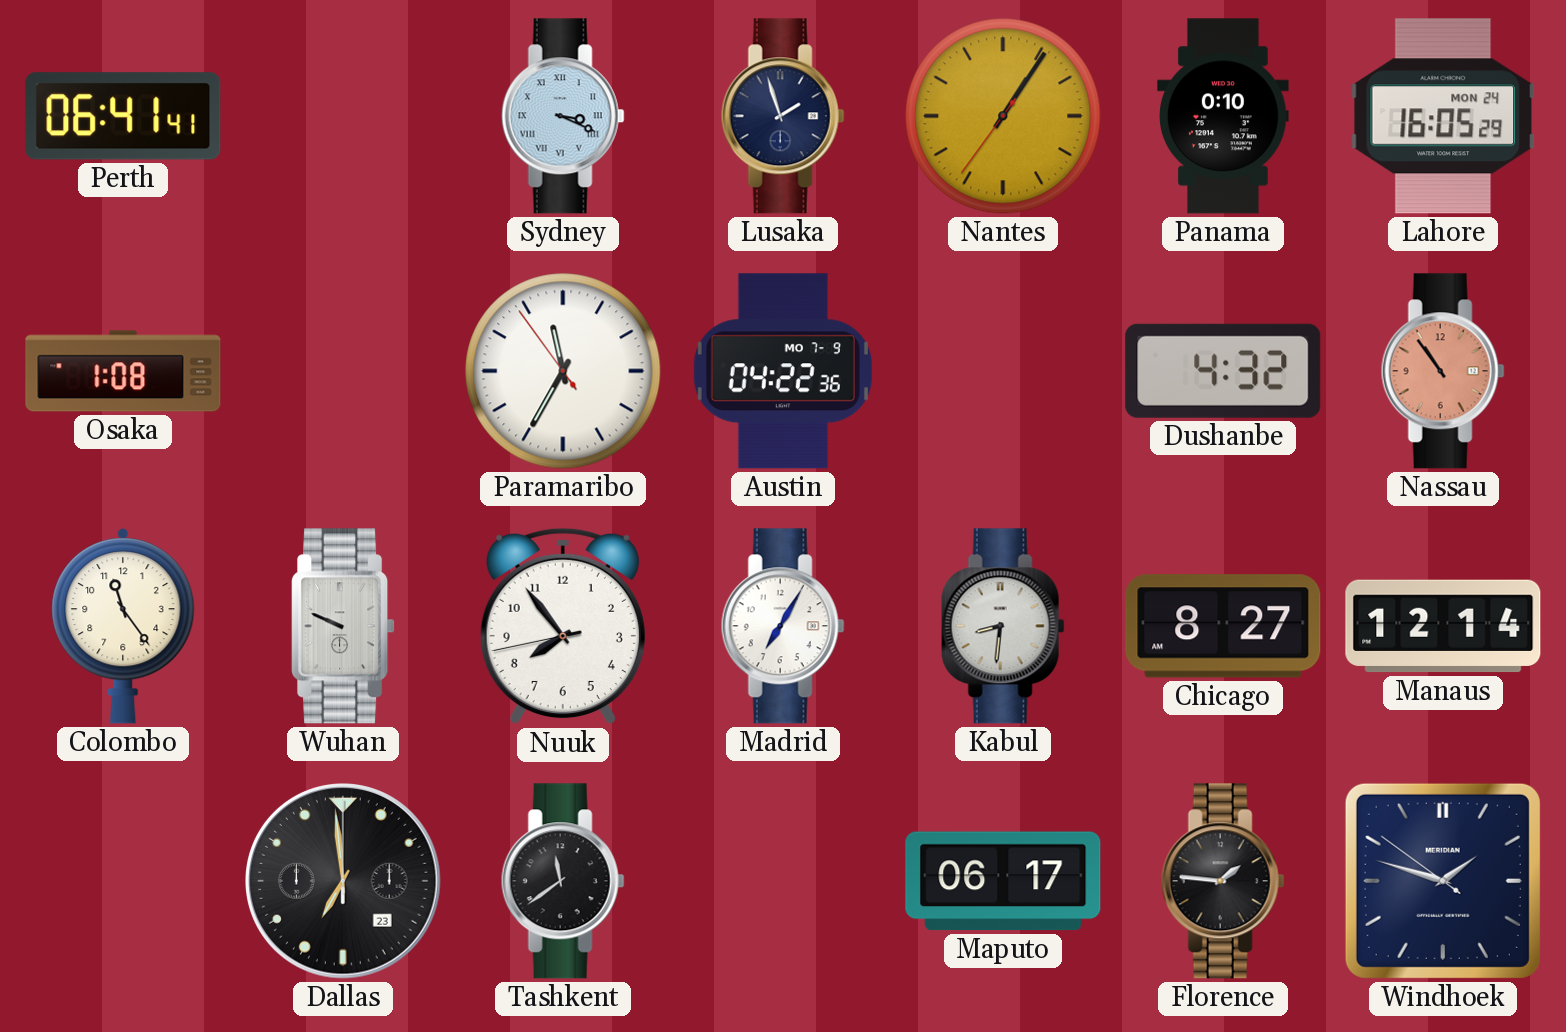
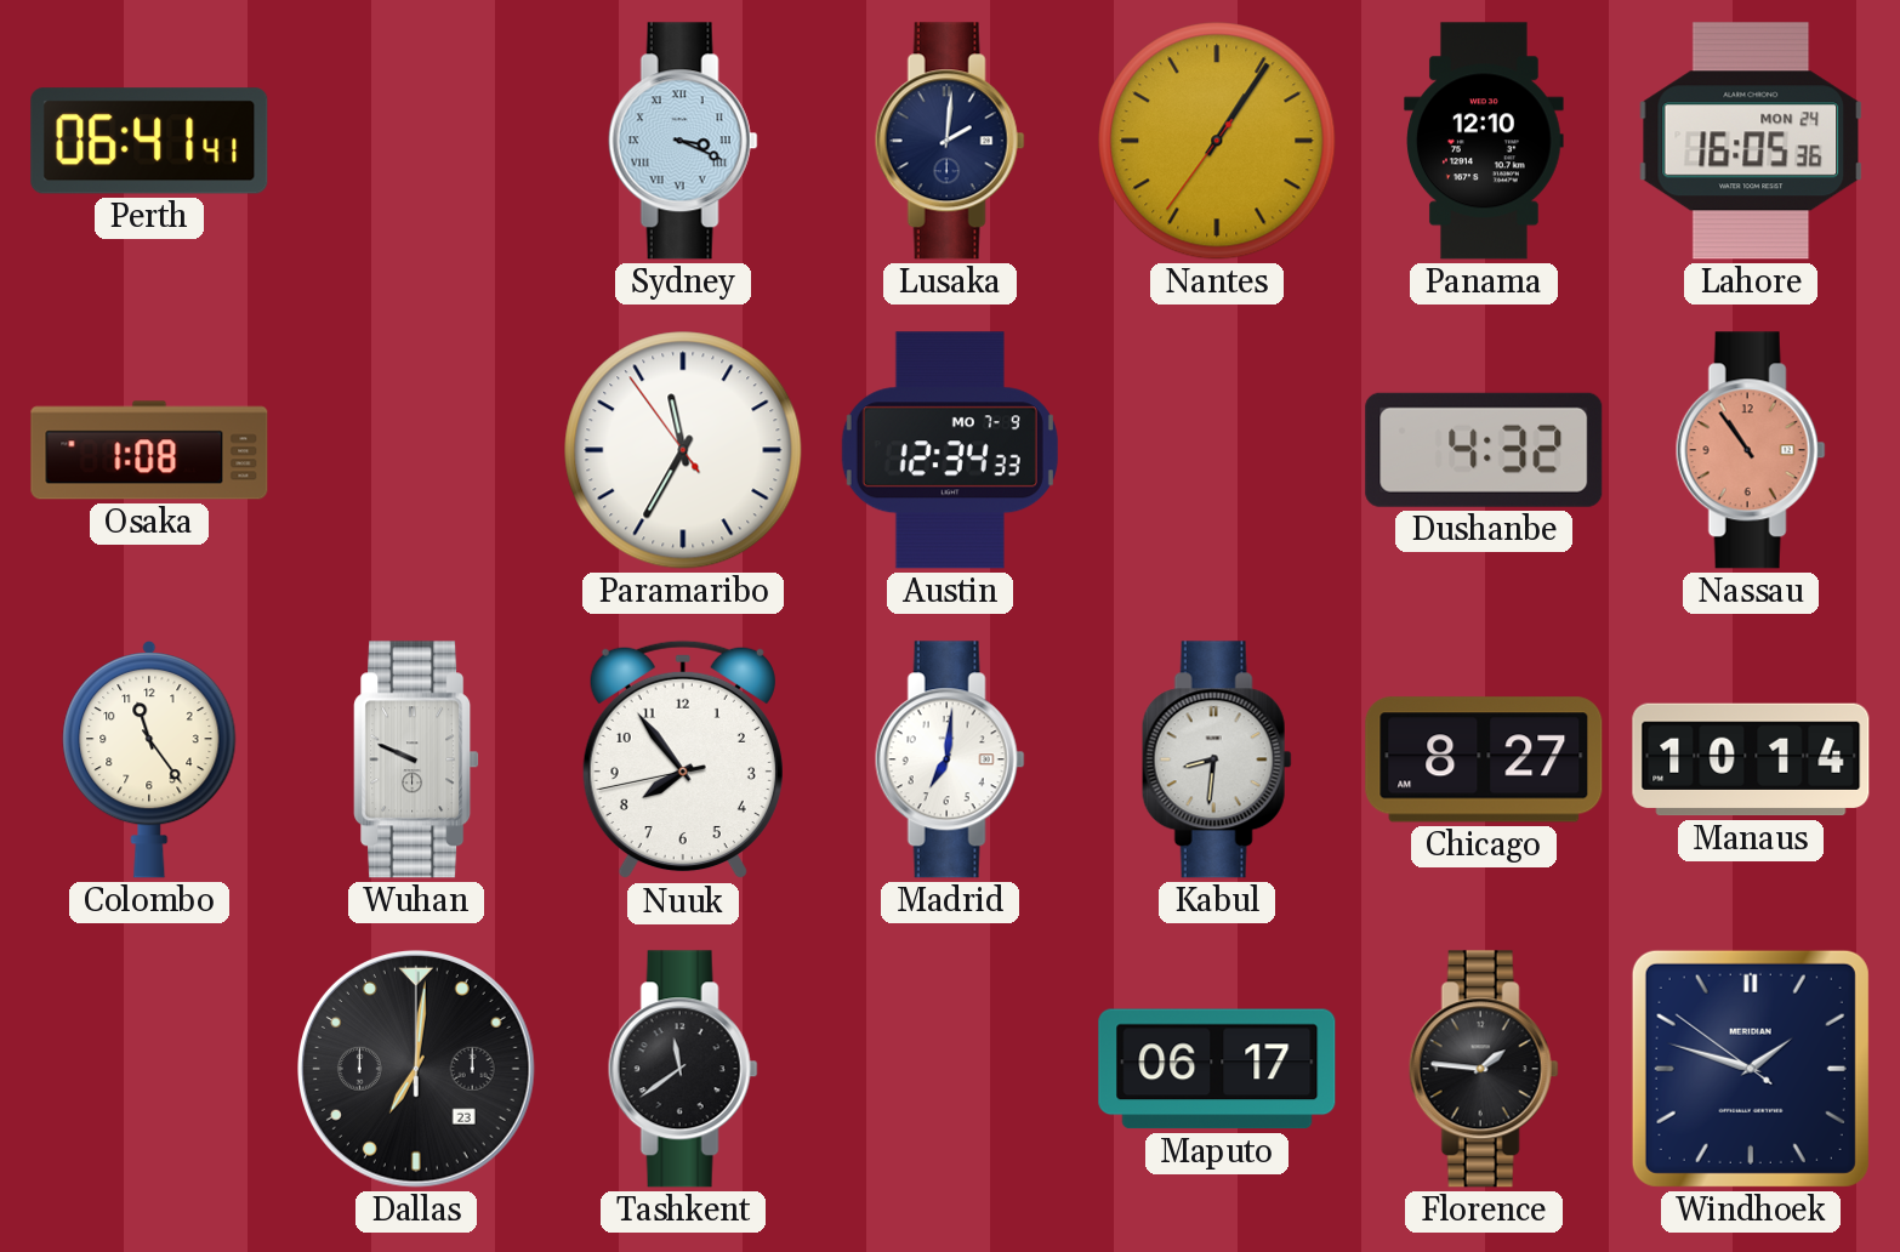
Lusaka: 1:57 -> 2:01 (950, 141)
Panama: 0:10 -> 12:10 (1485, 141)
Lahore: 16:05:29 -> 16:05:36 (1750, 141)
Austin: 04:22 -> 12:34 (950, 450)
Madrid: 7:05 -> 7:01 (950, 759)
Manaus: 12:14 -> 10:14 (1751, 759)
Dallas: 6:59 -> 7:01 (417, 1070)
